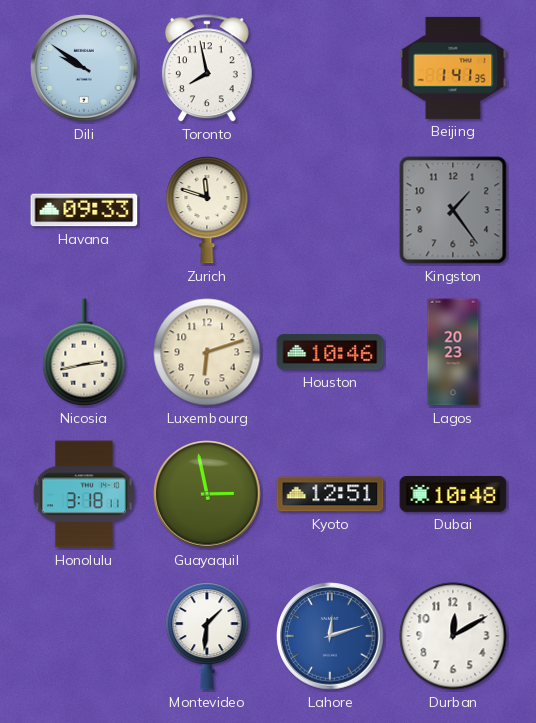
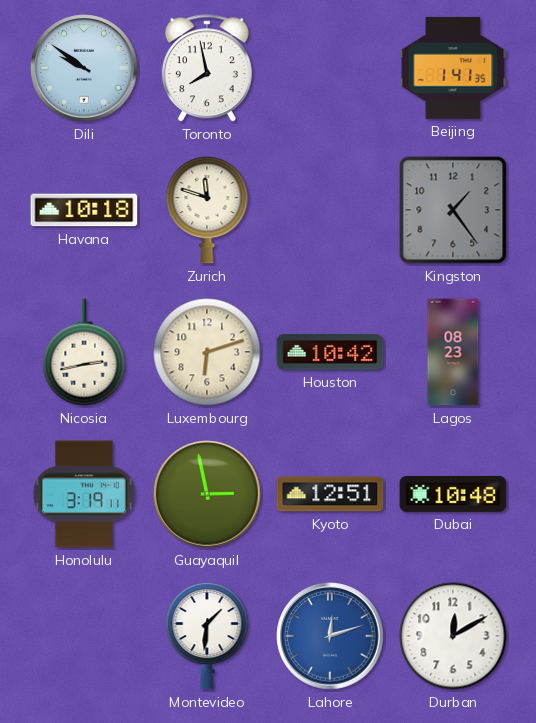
Havana: 09:33 -> 10:18 (84, 210)
Houston: 10:46 -> 10:42 (330, 352)
Lagos: 20:23 -> 08:23 (453, 352)
Honolulu: 3:18 -> 3:19 (84, 494)
